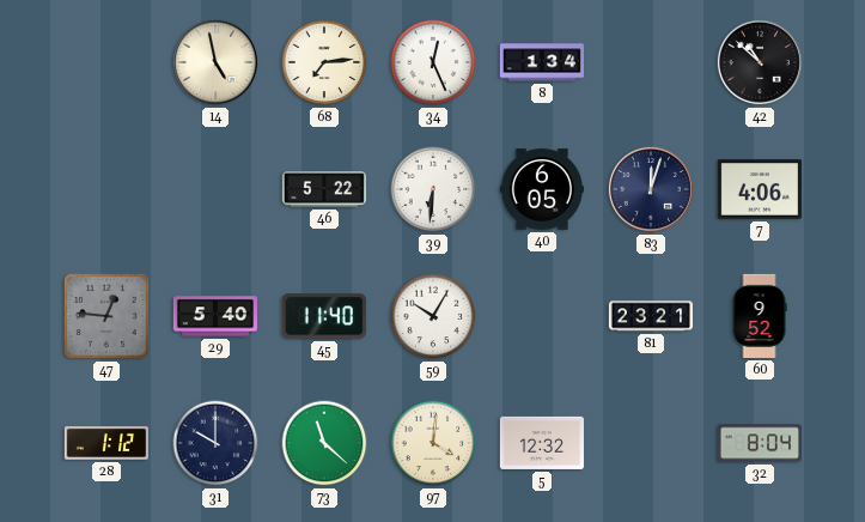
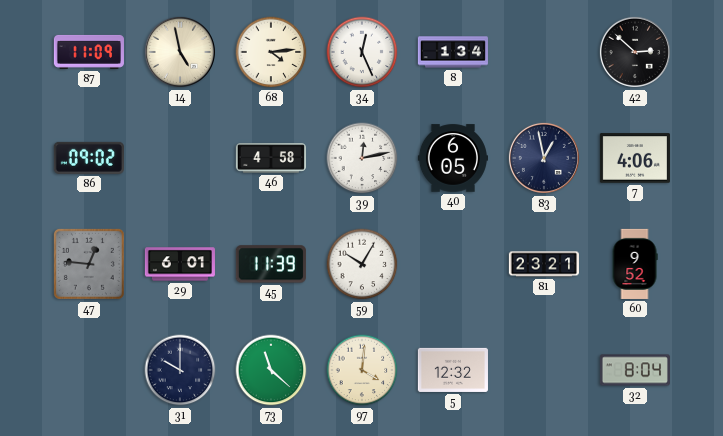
87: none -> 11:09 (89, 52)
68: 7:14 -> 4:14 (271, 52)
42: 10:52 -> 2:52 (635, 52)
86: none -> 09:02 (89, 158)
46: 5:22 -> 4:58 (270, 158)
39: 6:31 -> 12:13 (362, 158)
83: 12:03 -> 12:58 (544, 158)
29: 5:40 -> 6:01 (179, 264)
45: 11:40 -> 11:39 (271, 264)
28: 1:12 -> none (106, 444)
